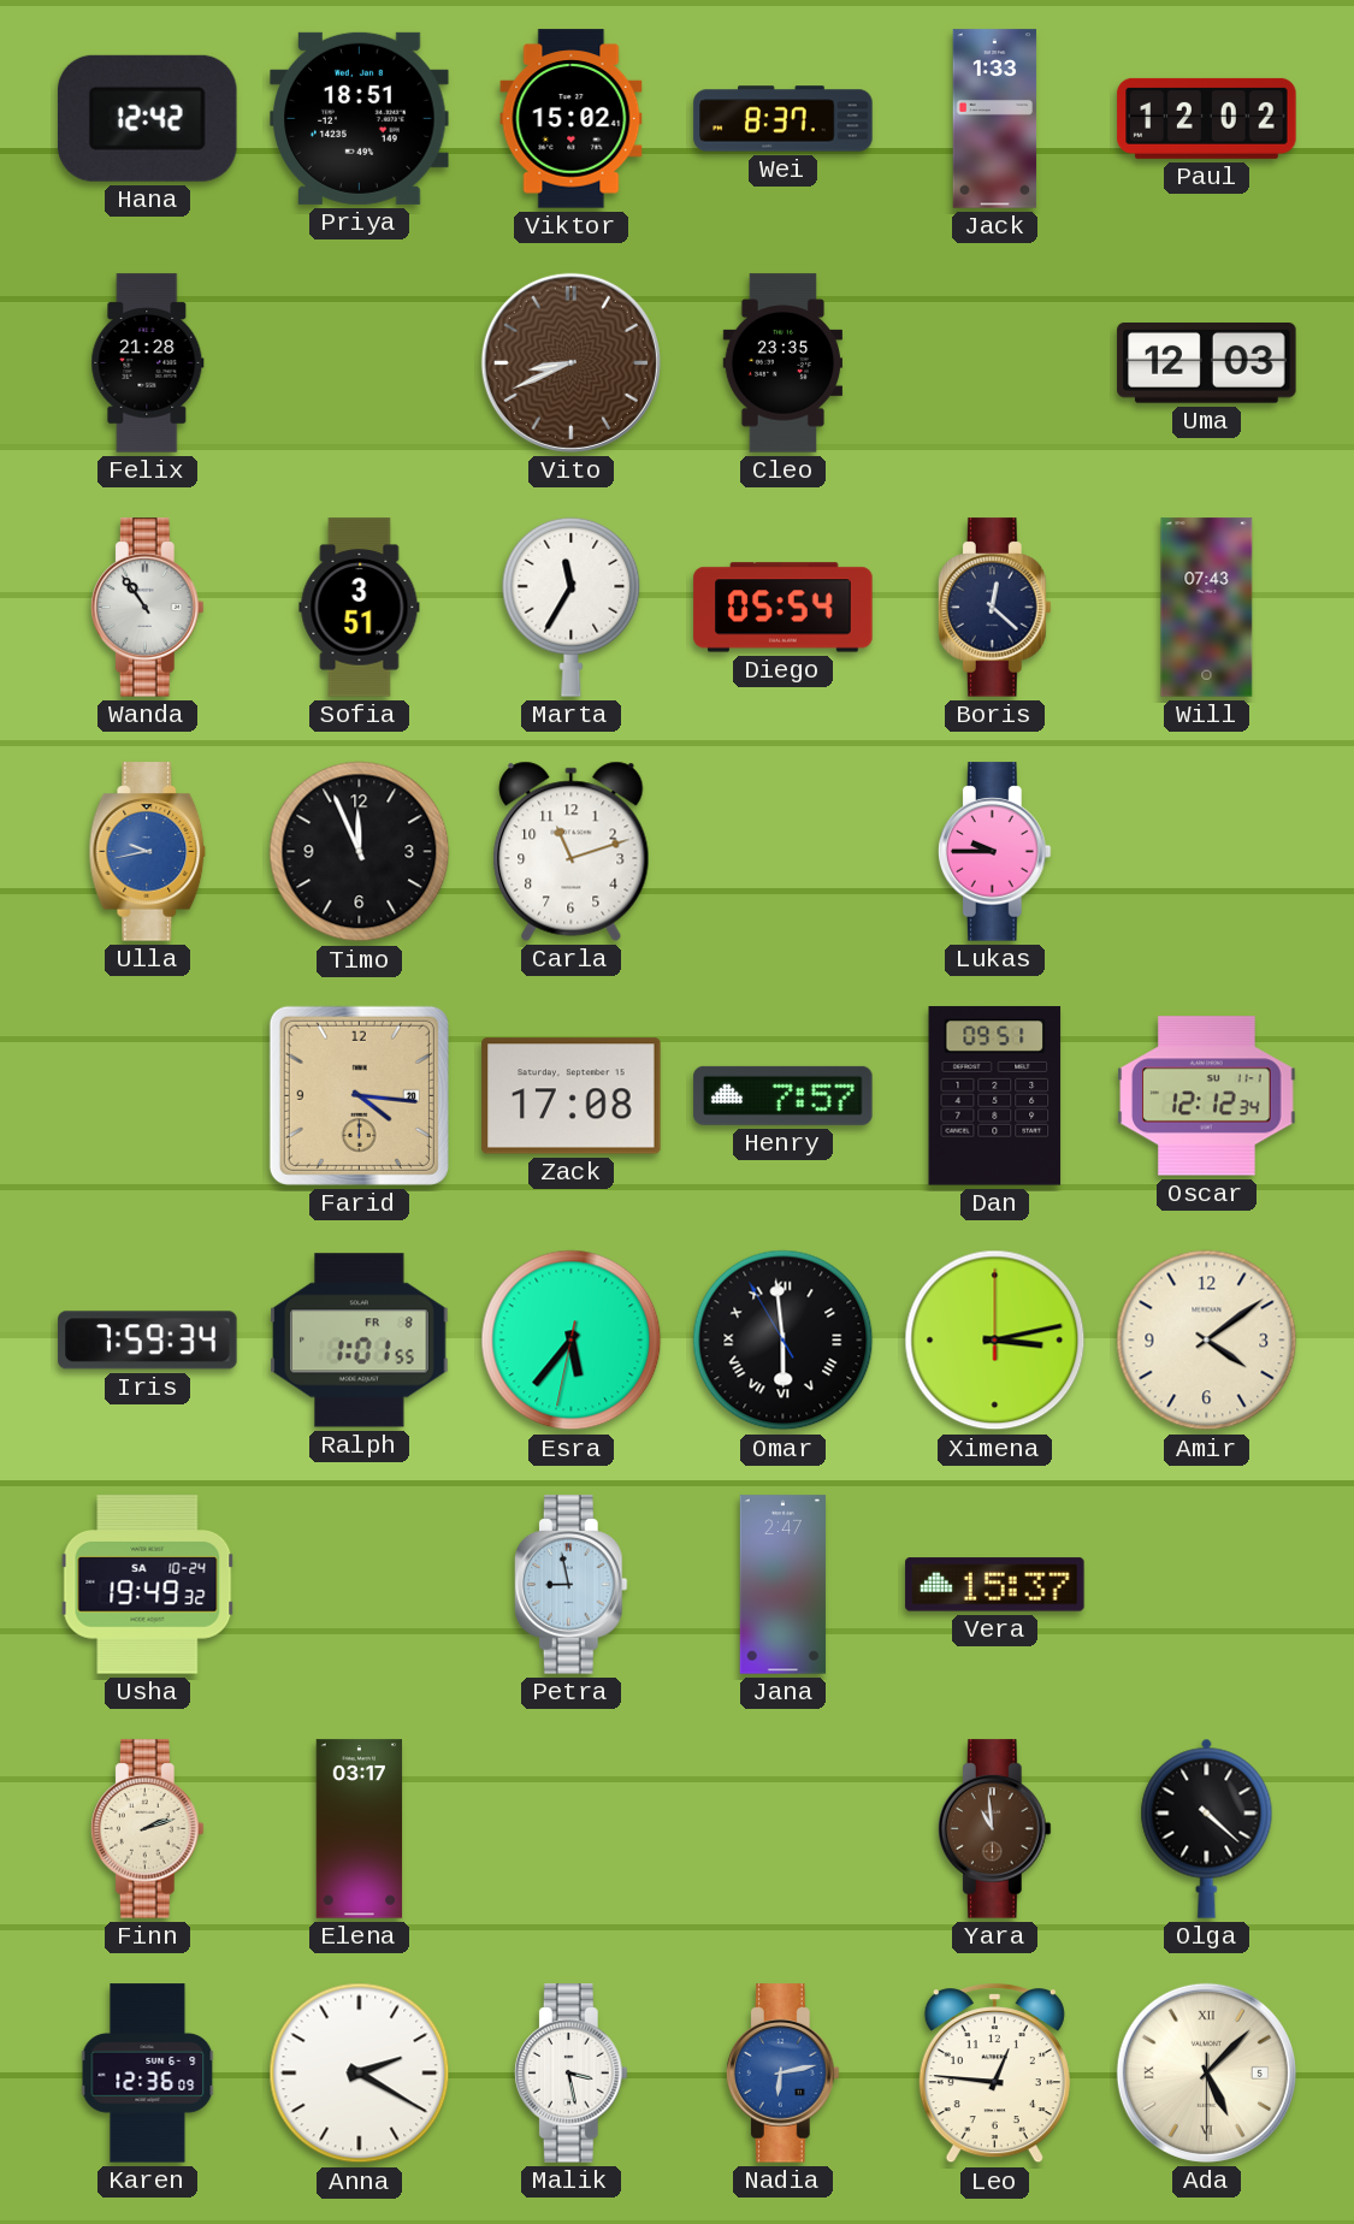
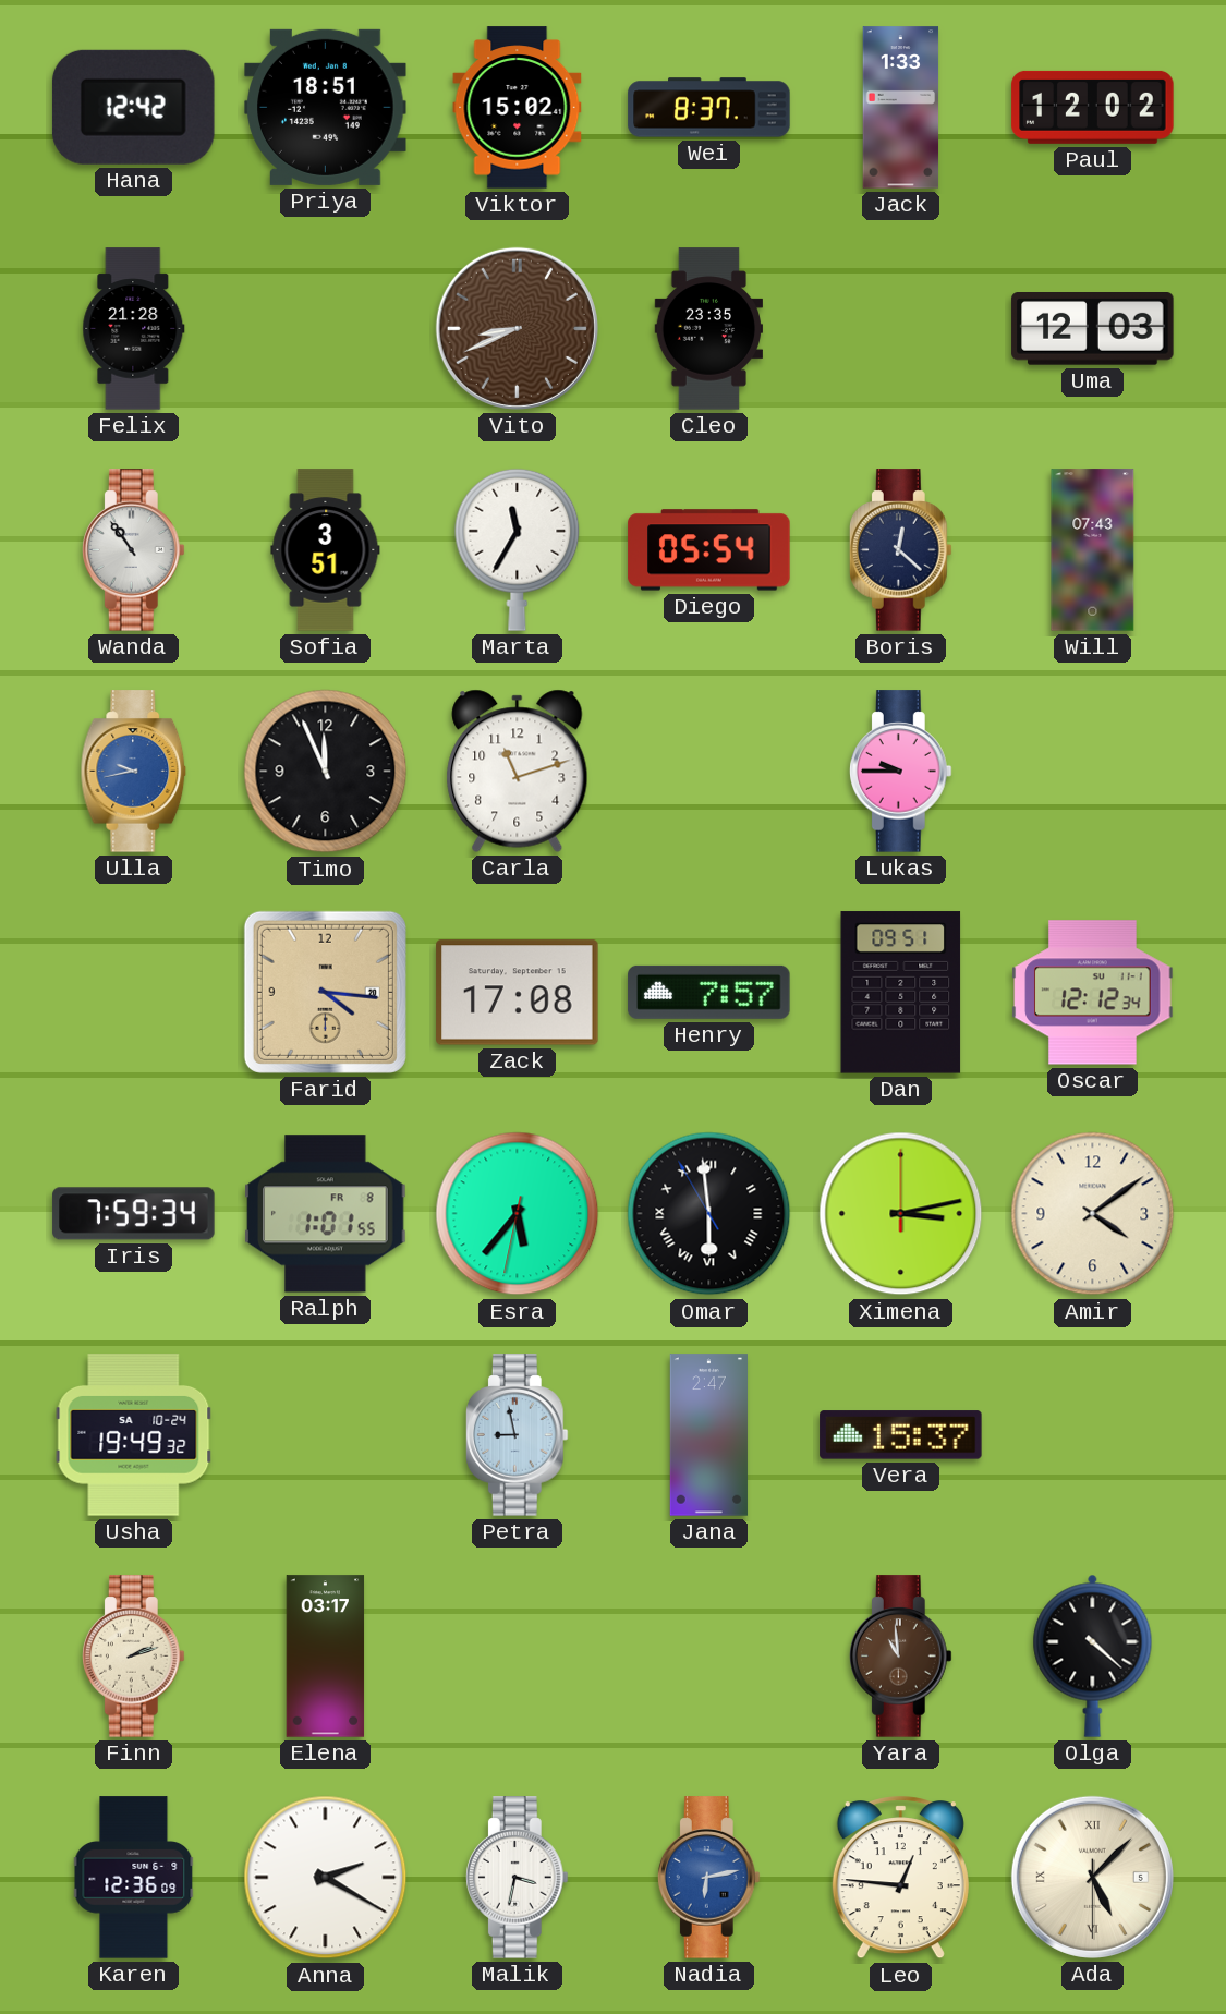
Malik: 3:28 -> 3:32 (517, 1878)
